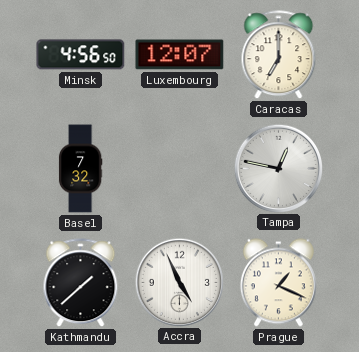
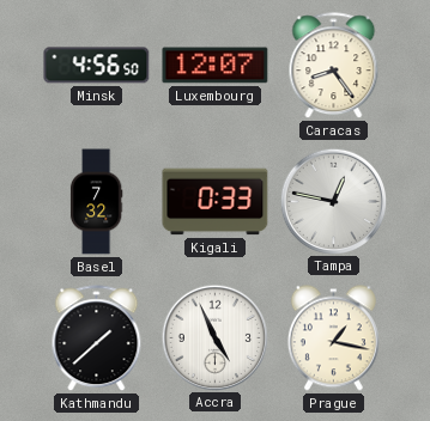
Caracas: 7:00 -> 8:24 (334, 66)
Kigali: none -> 0:33 (216, 202)
Prague: 1:19 -> 1:17 (333, 338)
